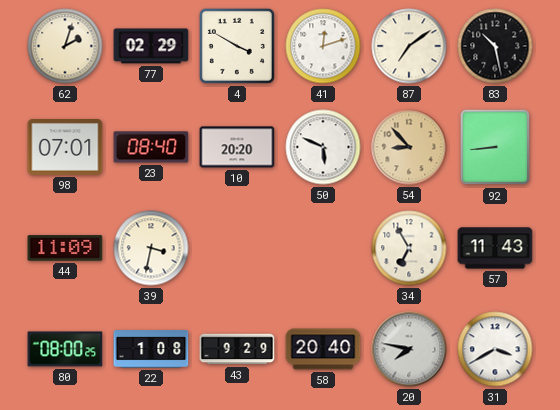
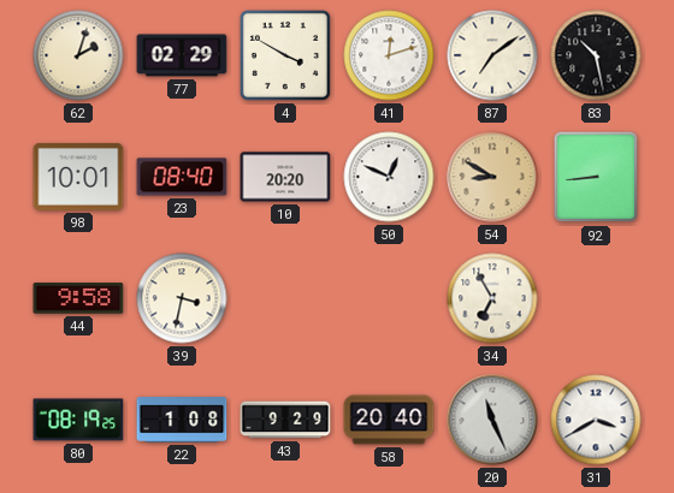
98: 07:01 -> 10:01 (78, 178)
50: 5:49 -> 12:49 (389, 177)
54: 8:53 -> 8:50 (492, 177)
44: 11:09 -> 9:58 (78, 298)
57: 11:43 -> none (495, 248)
80: 08:00 -> 08:19 (78, 420)
20: 7:47 -> 11:26 (492, 420)
